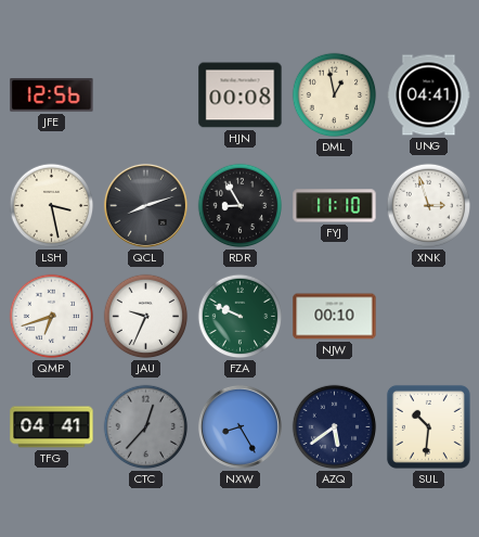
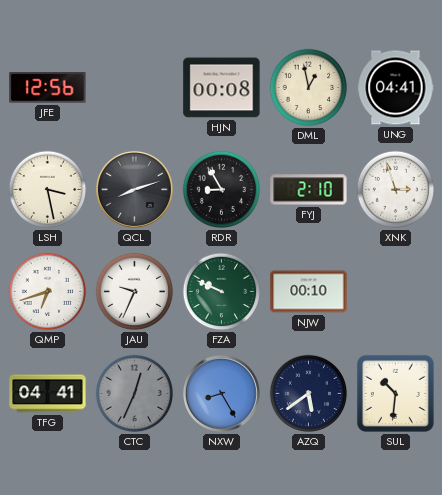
FYJ: 11:10 -> 2:10 (309, 190)
CTC: 12:37 -> 12:34 (135, 394)
